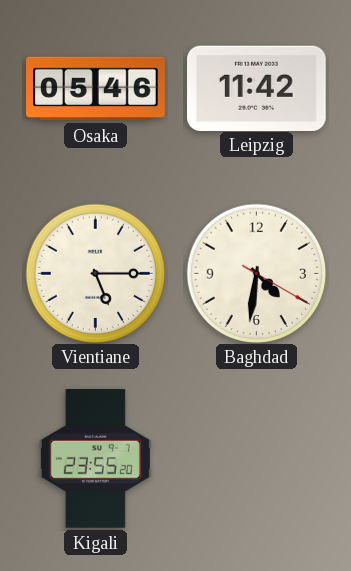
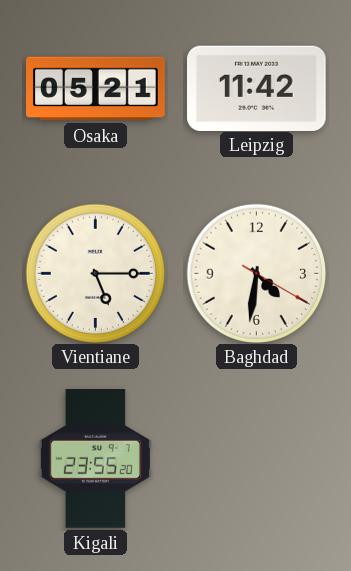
Osaka: 05:46 -> 05:21 (96, 89)
